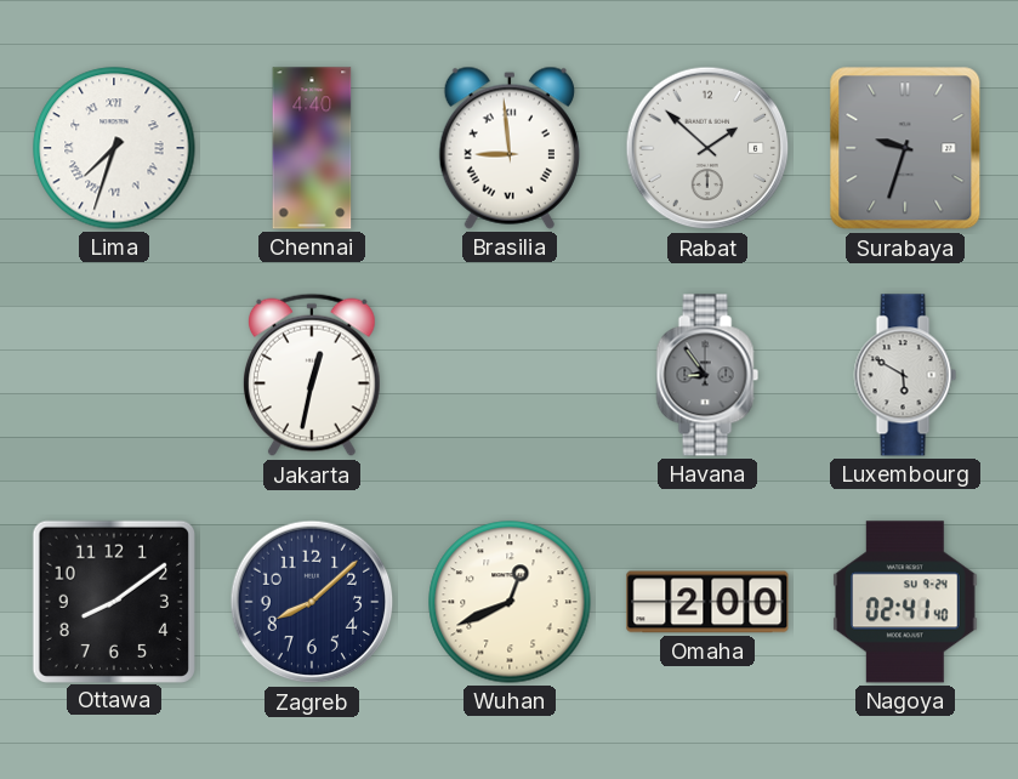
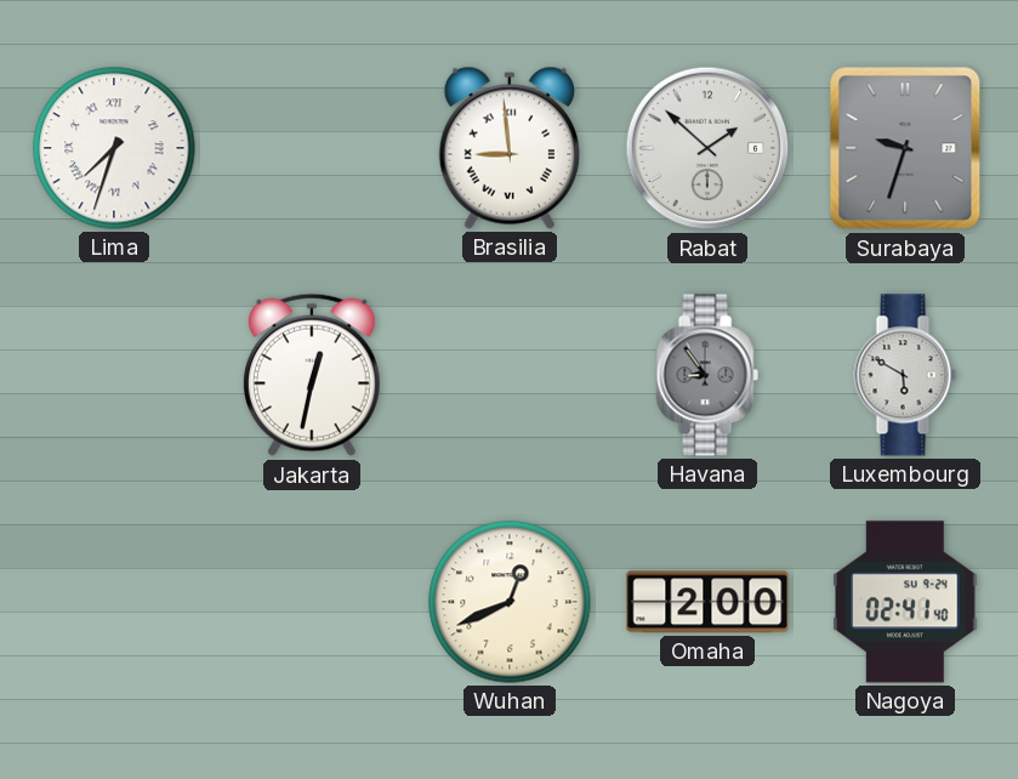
Chennai: 4:40 -> none (312, 148)
Ottawa: 8:09 -> none (113, 601)
Zagreb: 8:08 -> none (312, 602)
